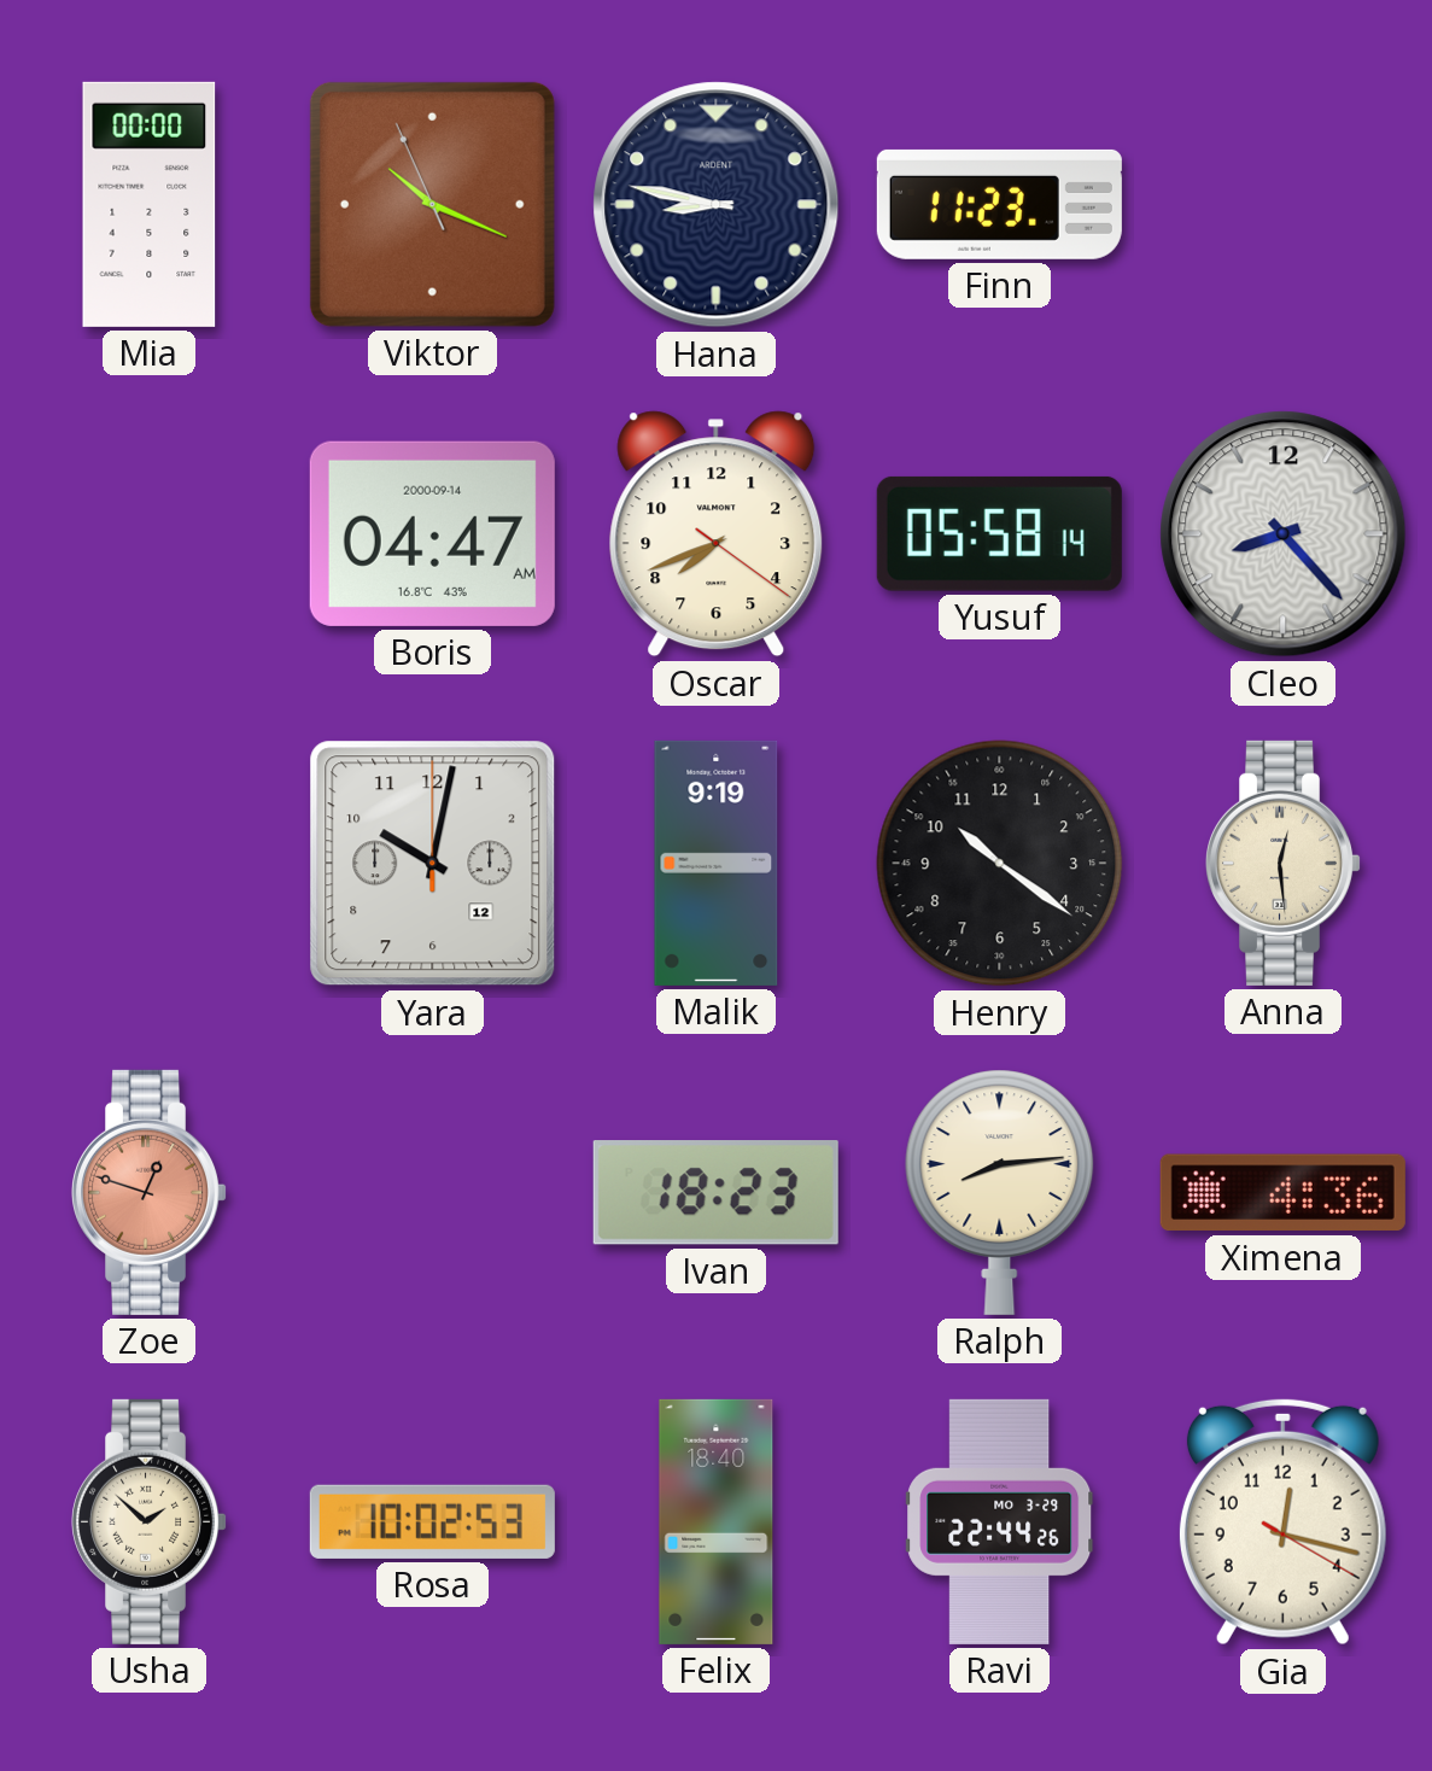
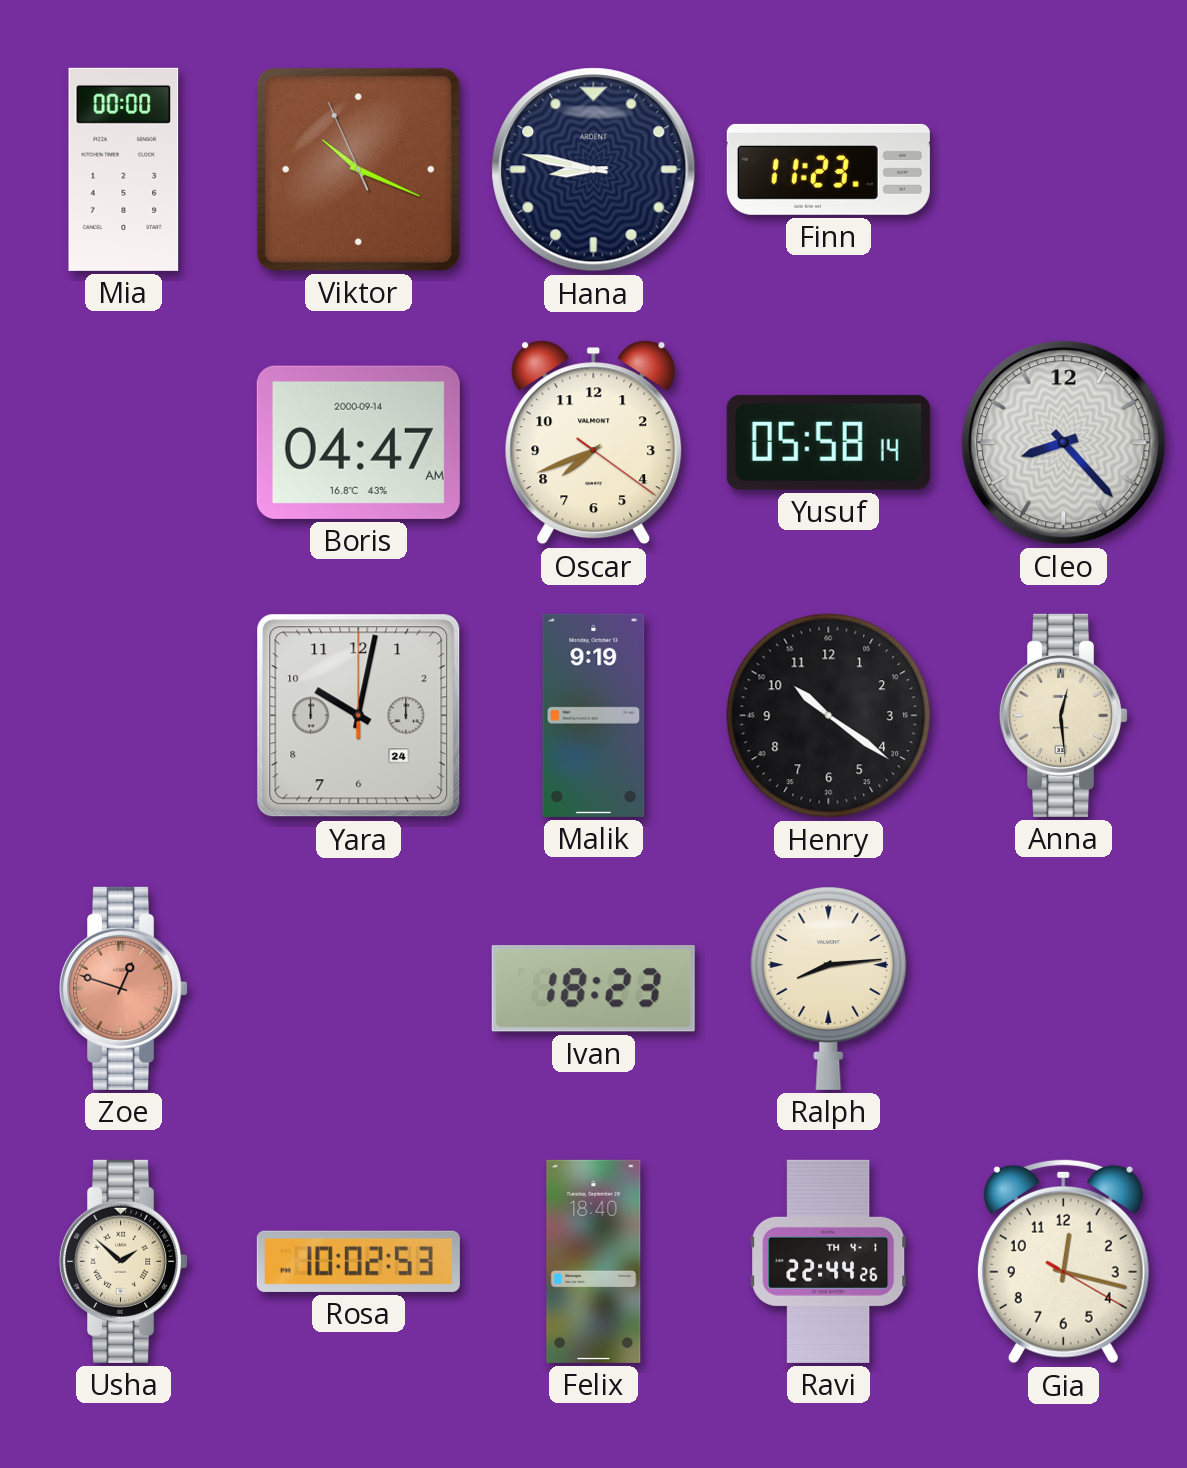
Yara date: 12 -> 24 (359, 716)
Ximena: 4:36 -> none (1282, 1193)
Ravi date: MO 3-29 -> TH 4-1 (829, 1261)
